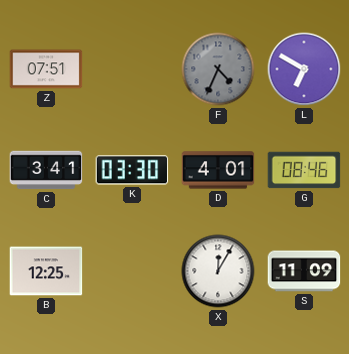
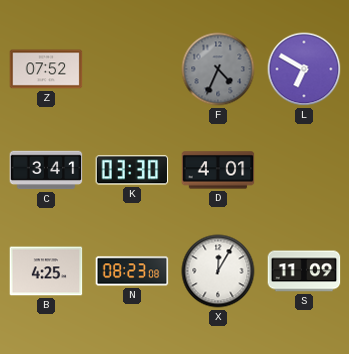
Z: 07:51 -> 07:52 (46, 69)
G: 08:46 -> none (304, 170)
B: 12:25 -> 4:25 (46, 271)
N: none -> 08:23 (132, 271)
